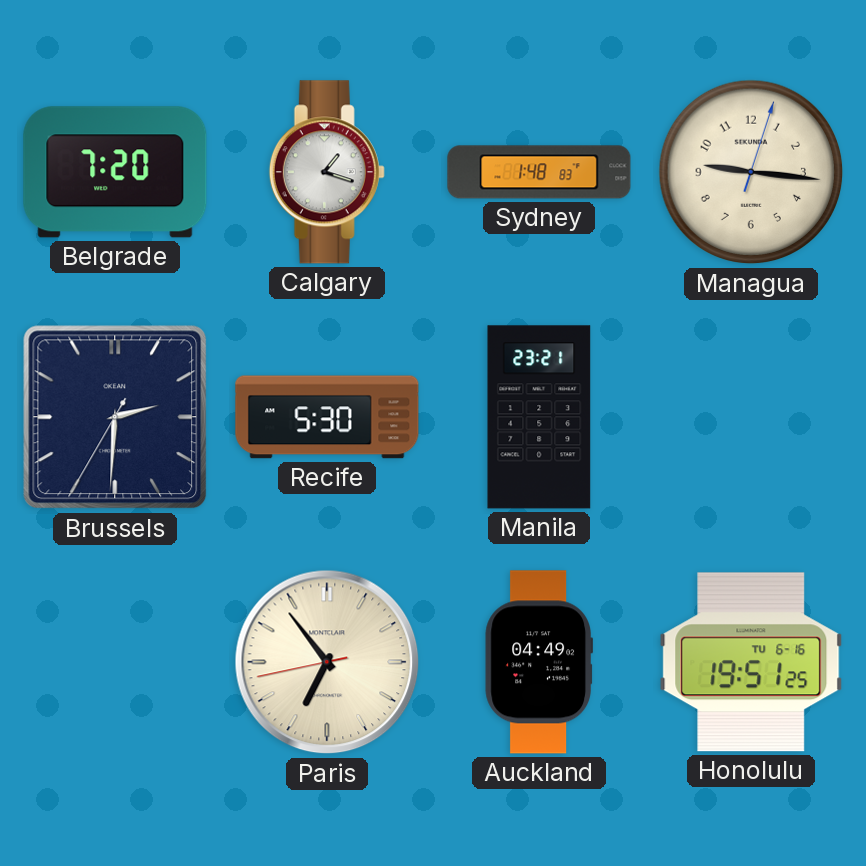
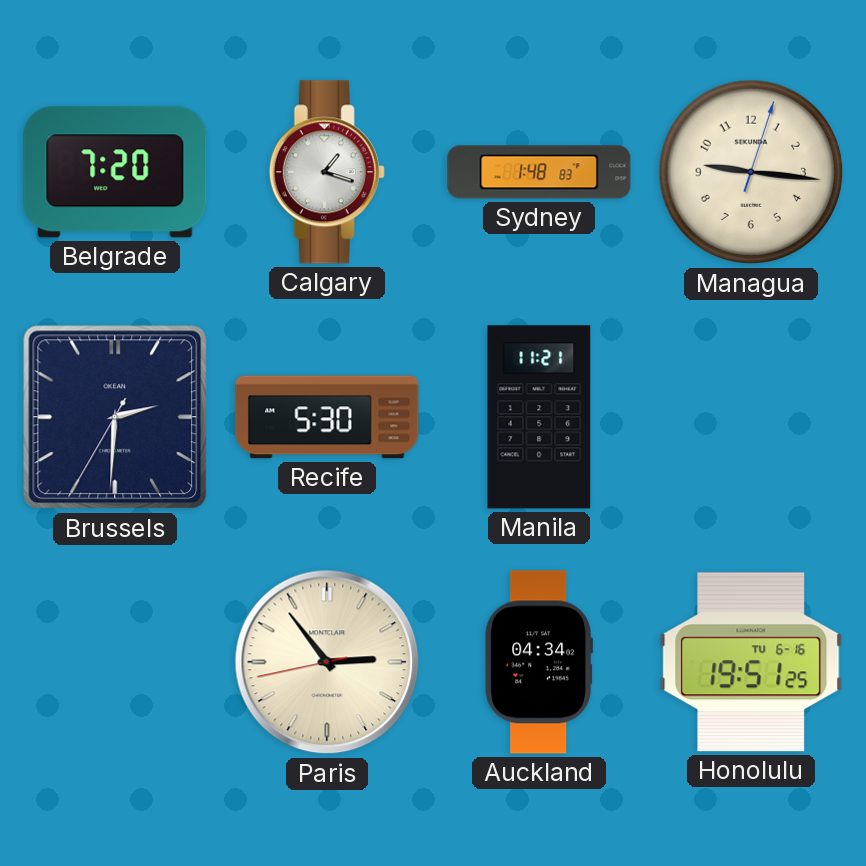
Manila: 23:21 -> 11:21 (539, 417)
Paris: 6:53 -> 2:53 (327, 662)
Auckland: 04:49 -> 04:34 (538, 662)
